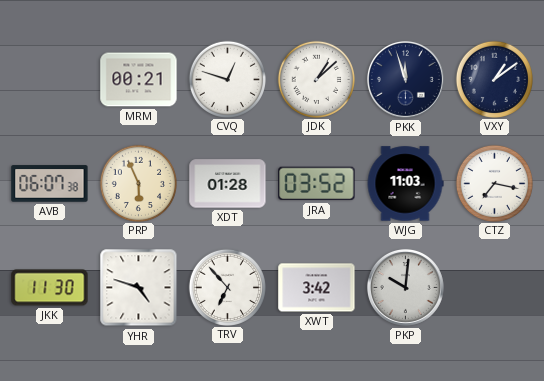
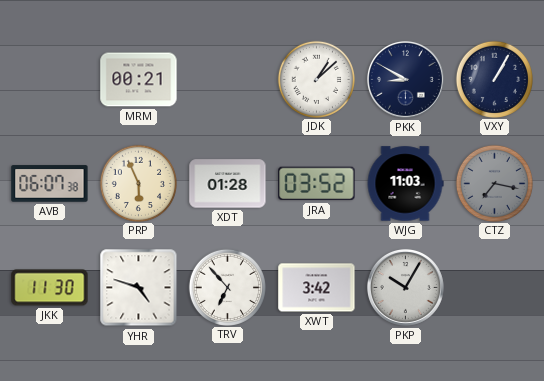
CVQ: 12:48 -> none (227, 79)
PKK: 11:57 -> 8:50 (405, 79)
VXY: 1:09 -> 1:05 (494, 79)
CTZ dial: white -> grey (494, 183)
PKP: 10:01 -> 10:05 (405, 287)
